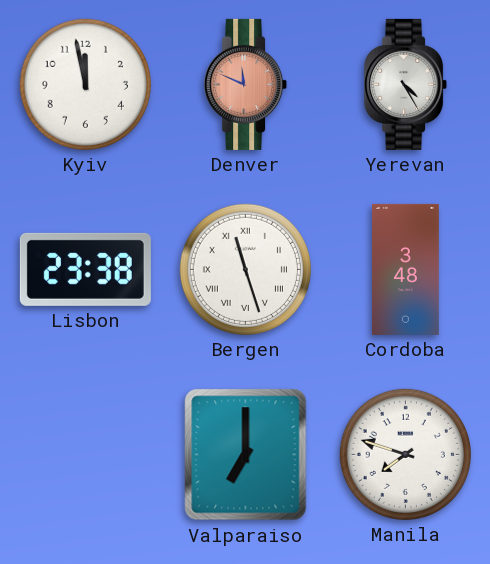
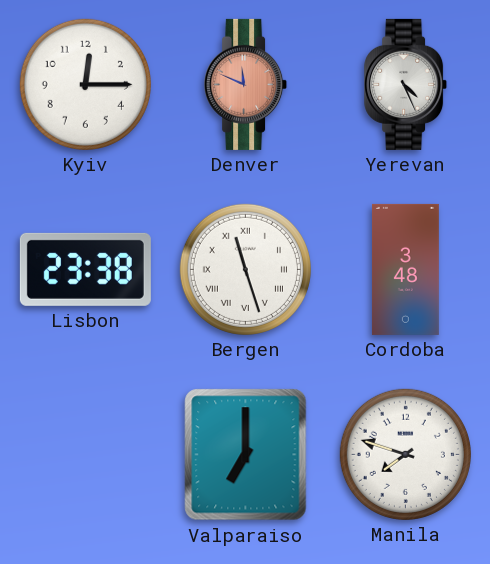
Kyiv: 11:58 -> 12:15 (85, 84)
Yerevan: 4:25 -> 4:26 (406, 84)
